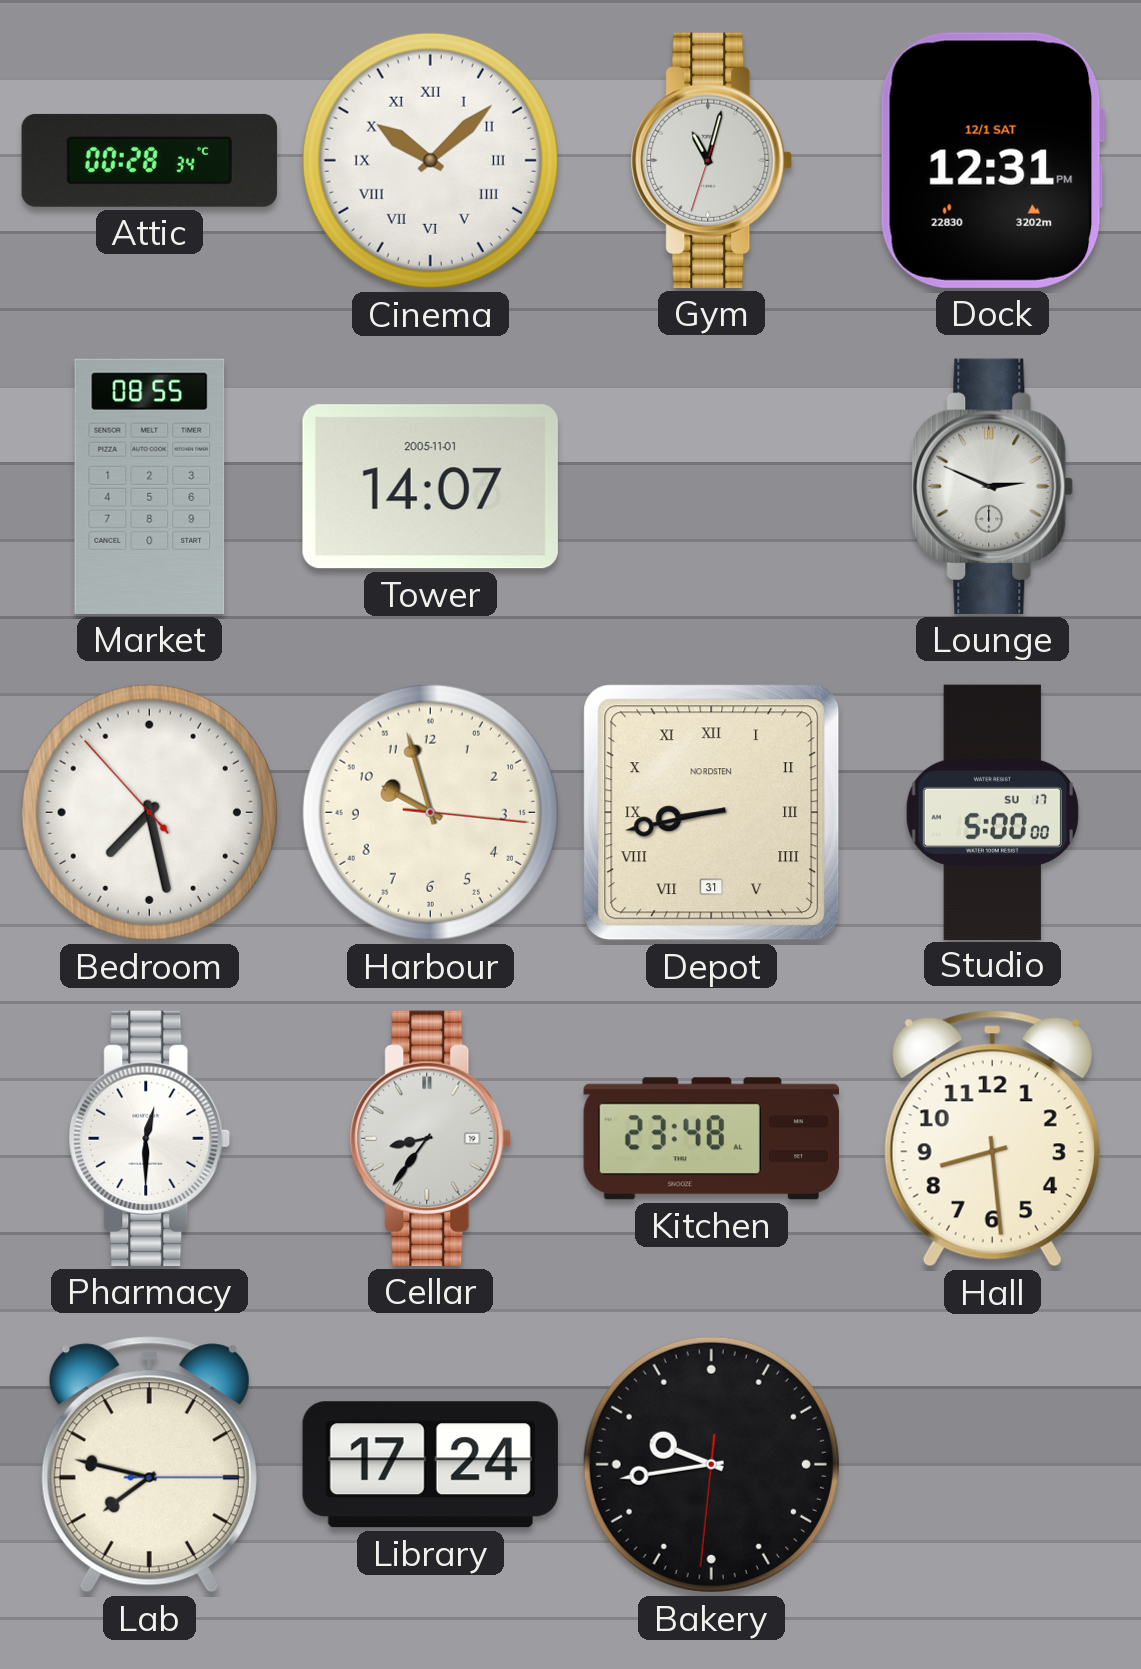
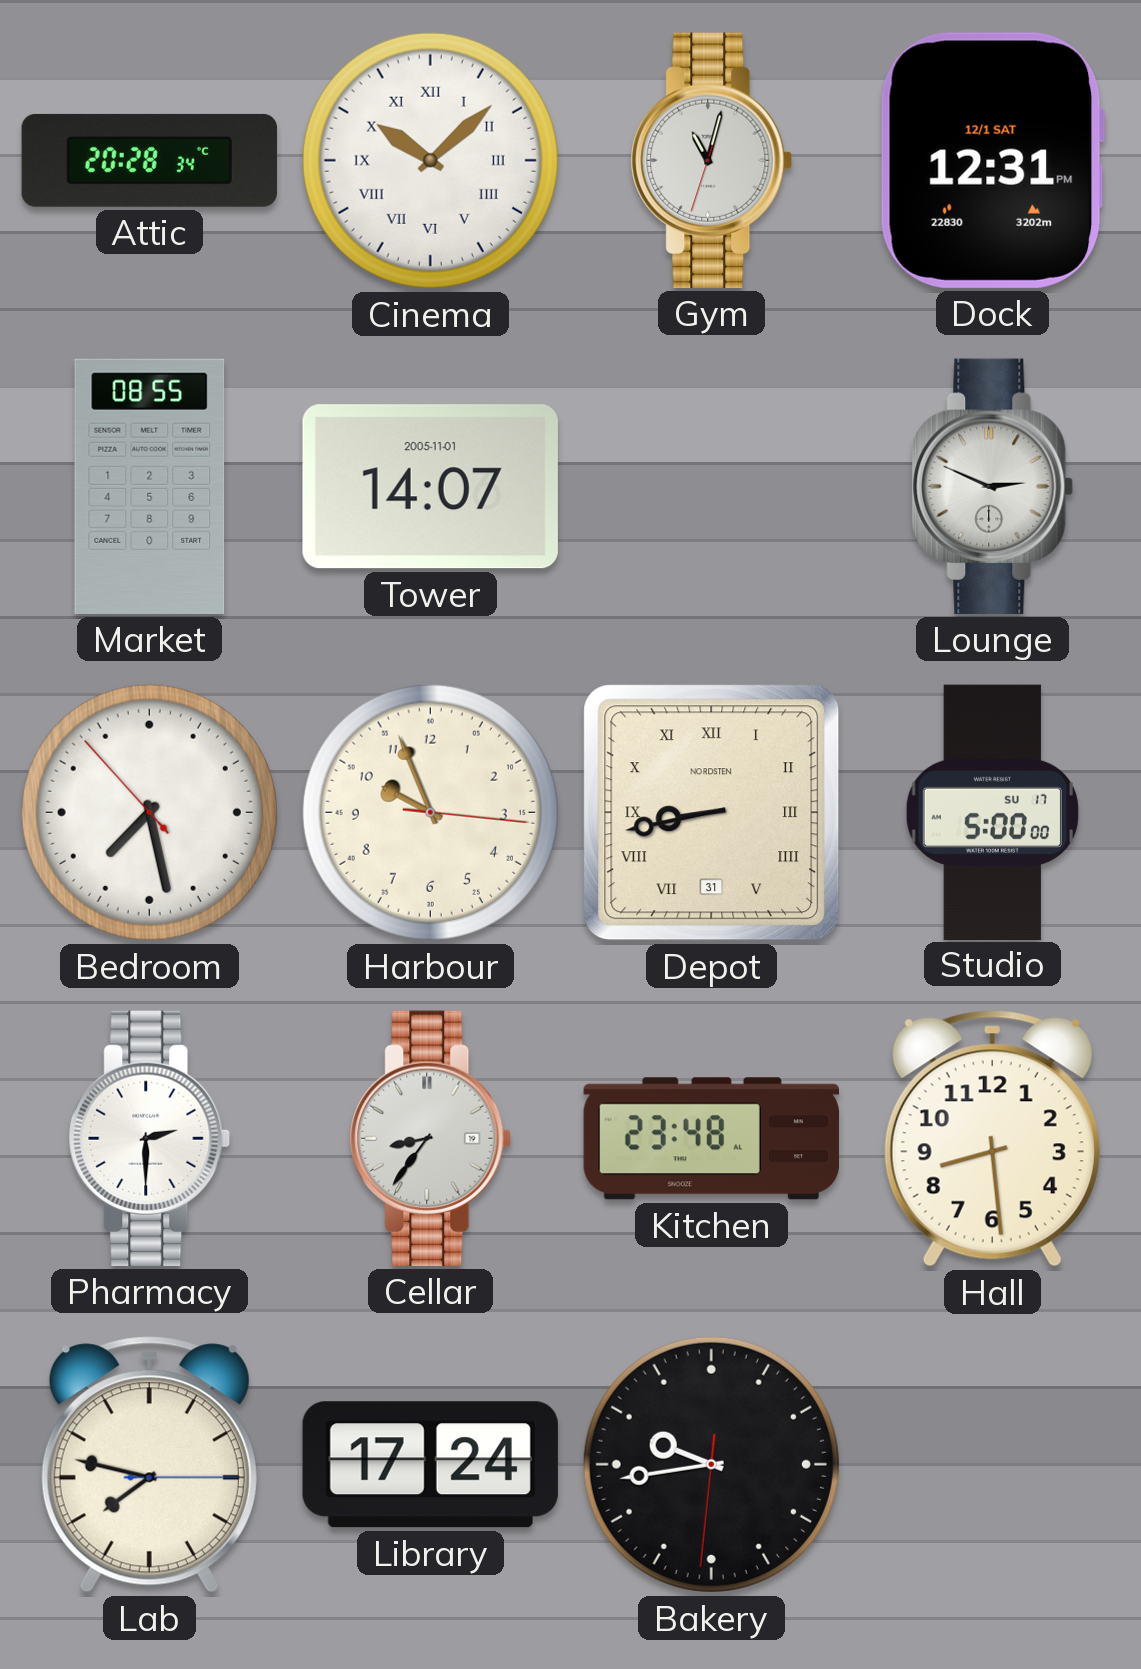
Attic: 00:28 -> 20:28 (149, 160)
Harbour: 9:57 -> 9:56 (430, 812)
Pharmacy: 12:30 -> 2:30 (150, 1138)
